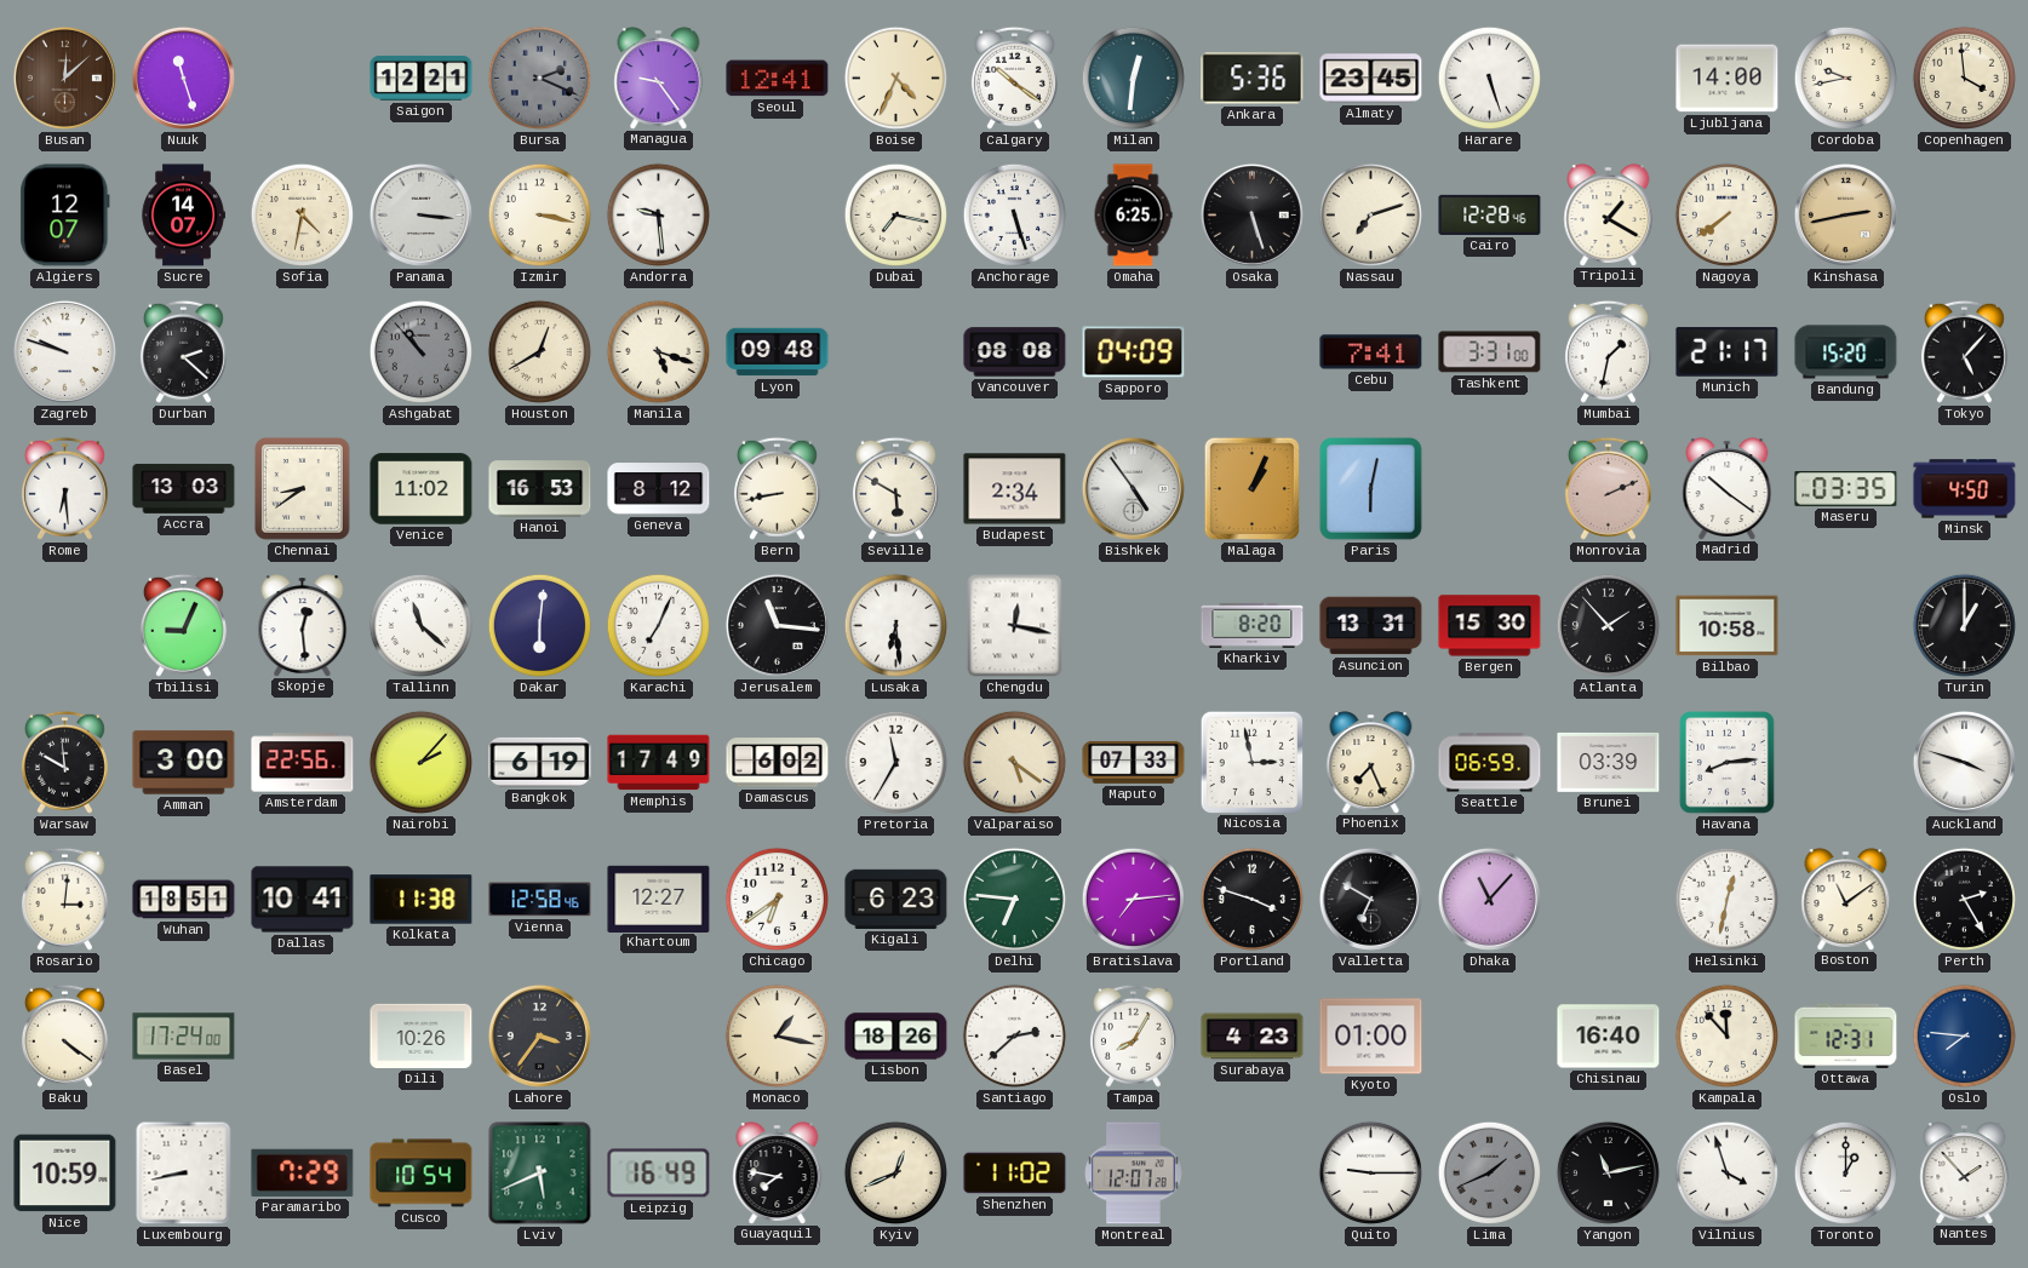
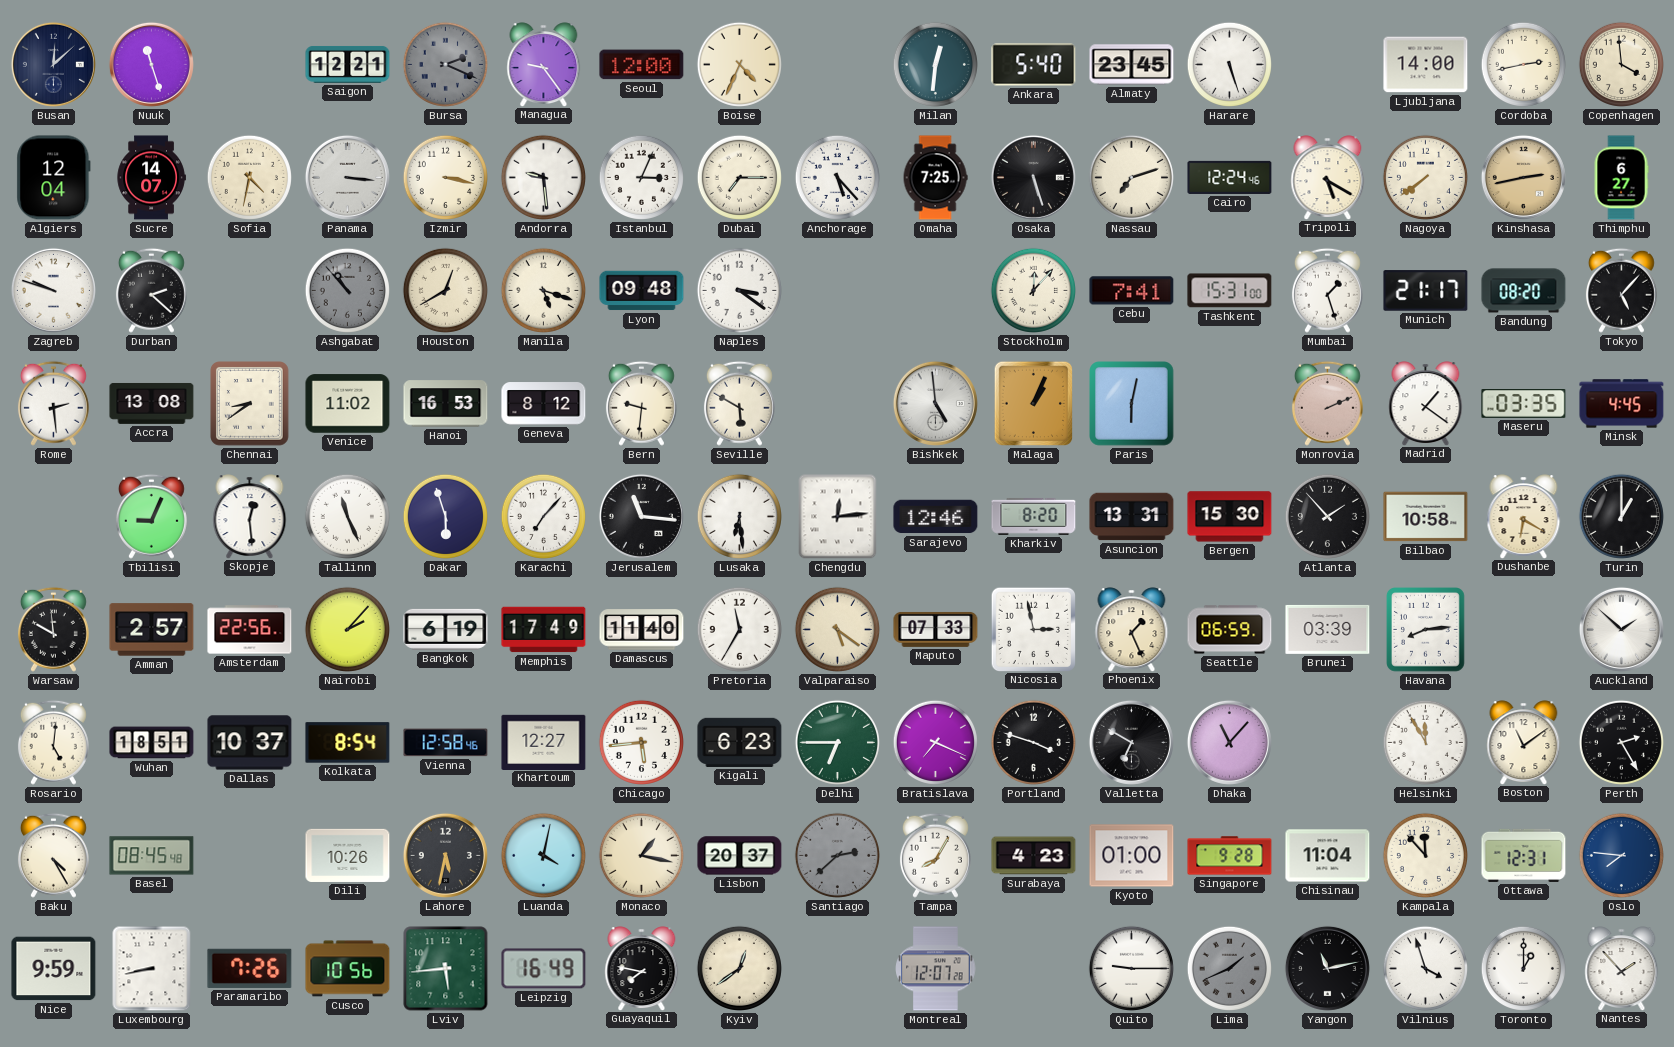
Busan dial: brown -> navy (53, 64)
Seoul: 12:41 -> 12:00 (642, 65)
Calgary: 10:21 -> none (1014, 78)
Ankara: 5:36 -> 5:40 (1034, 65)
Cordoba: 9:43 -> 2:43 (1523, 64)
Algiers: 12:07 -> 12:04 (54, 178)
Istanbul: none -> 3:04 (641, 177)
Dubai: 7:17 -> 7:15 (739, 177)
Anchorage: 5:27 -> 5:23 (837, 177)
Omaha: 6:25 -> 7:25 (935, 178)
Cairo: 12:28 -> 12:24 (1230, 177)
Tripoli: 1:20 -> 5:20 (1328, 177)
Thimphu: none -> 6:27 (1621, 178)
Naples: none -> 3:21 (739, 290)
Vancouver: 08:08 -> none (1015, 352)
Sapporo: 04:09 -> none (1134, 352)
Stockholm: none -> 12:07 (1033, 290)
Tashkent: 3:31 -> 15:31 (1230, 291)
Mumbai: 1:32 -> 1:27 (1327, 290)
Bandung: 15:20 -> 08:20 (1524, 291)
Rome: 6:29 -> 2:29 (53, 403)
Accra: 13:03 -> 13:08 (152, 403)
Bern: 8:43 -> 9:31 (641, 403)
Budapest: 2:34 -> none (1015, 489)
Bishkek: 4:54 -> 4:59 (935, 403)
Madrid: 10:21 -> 1:21 (1426, 403)
Minsk: 4:50 -> 4:45 (1622, 404)
Tallinn: 11:22 -> 11:26 (347, 516)
Dakar: 6:01 -> 5:57 (445, 516)
Karachi: 7:04 -> 7:07 (543, 516)
Chengdu: 12:17 -> 12:14 (838, 517)
Sarajevo: none -> 12:46 (936, 517)
Dushanbe: none -> 6:20 (1524, 516)
Amman: 3:00 -> 2:57 (152, 630)
Damascus: 6:02 -> 11:40 (642, 630)
Phoenix: 7:26 -> 1:26 (1132, 629)
Auckland: 3:48 -> 1:52 (1621, 629)
Rosario: 3:01 -> 5:01 (53, 742)
Dallas: 10:41 -> 10:37 (250, 743)
Kolkata: 11:38 -> 8:54 (348, 743)
Chicago: 6:39 -> 5:44 (641, 742)
Delhi: 6:46 -> 6:45 (837, 742)
Bratislava: 7:14 -> 7:19 (935, 742)
Helsinki: 12:32 -> 11:55 (1425, 742)
Baku: 4:21 -> 4:25 (53, 855)
Basel: 17:24 -> 08:45 (152, 856)
Lahore: 3:36 -> 5:32 (445, 855)
Luanda: none -> 4:02 (543, 855)
Lisbon: 18:26 -> 20:37 (740, 856)
Santiago dial: white -> grey (837, 855)
Singapore: none -> 9:28 (1230, 856)
Chisinau: 16:40 -> 11:04 (1328, 856)
Nice: 10:59 -> 9:59 (54, 969)
Paramaribo: 7:29 -> 7:26 (250, 968)
Cusco: 10:54 -> 10:56 (348, 969)
Lviv: 5:41 -> 5:44 (446, 969)
Kyiv: 12:41 -> 12:39 (739, 968)
Shenzhen: 11:02 -> none (1015, 1174)
